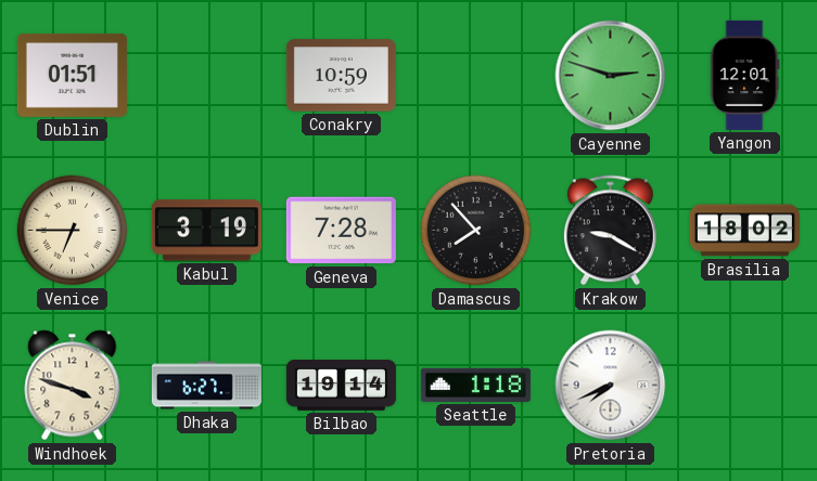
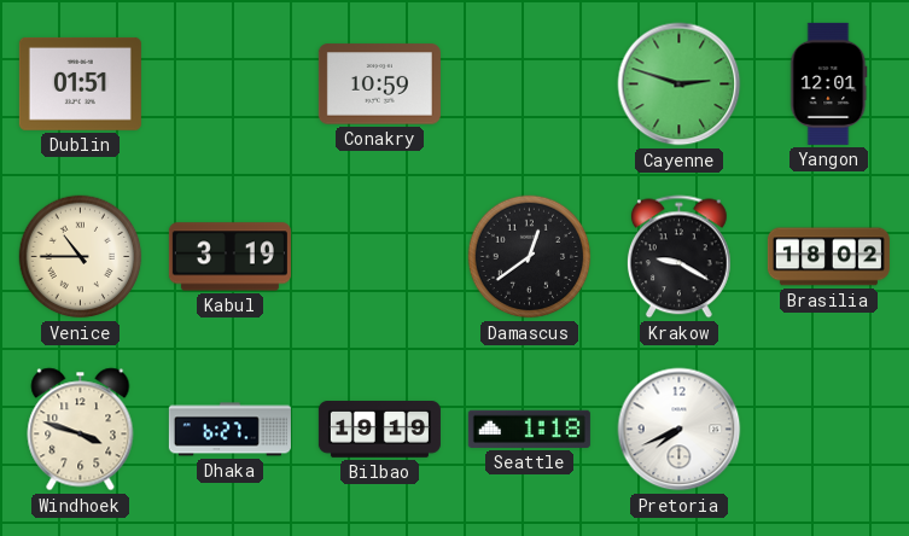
Venice: 6:45 -> 10:45 (81, 257)
Geneva: 7:28 -> none (341, 231)
Damascus: 7:53 -> 12:39 (530, 257)
Bilbao: 19:14 -> 19:19 (379, 430)
